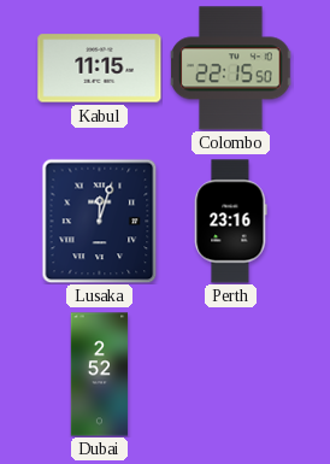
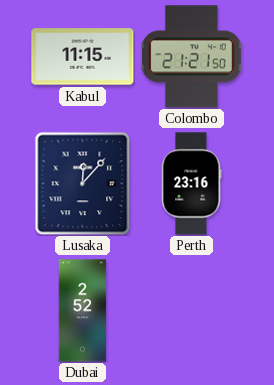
Colombo: 22:15 -> 21:21 (192, 57)
Lusaka: 12:03 -> 12:07 (83, 183)
